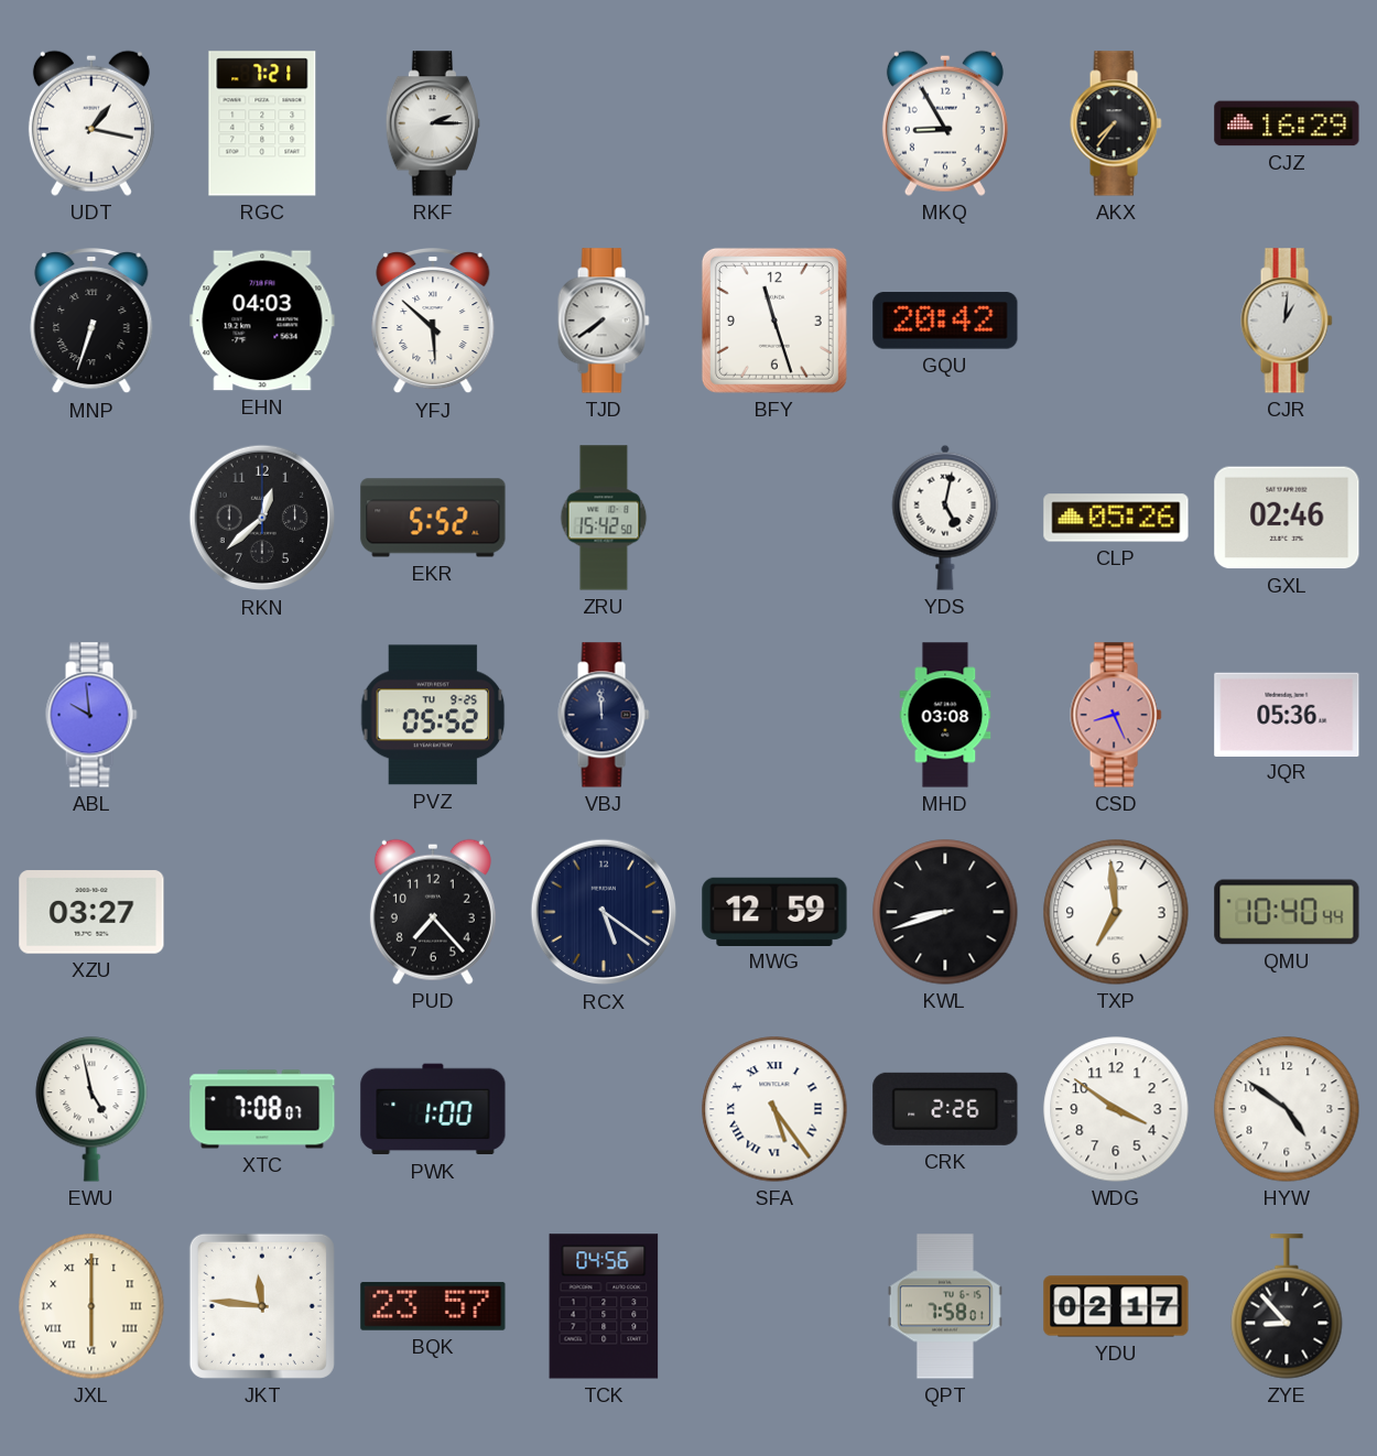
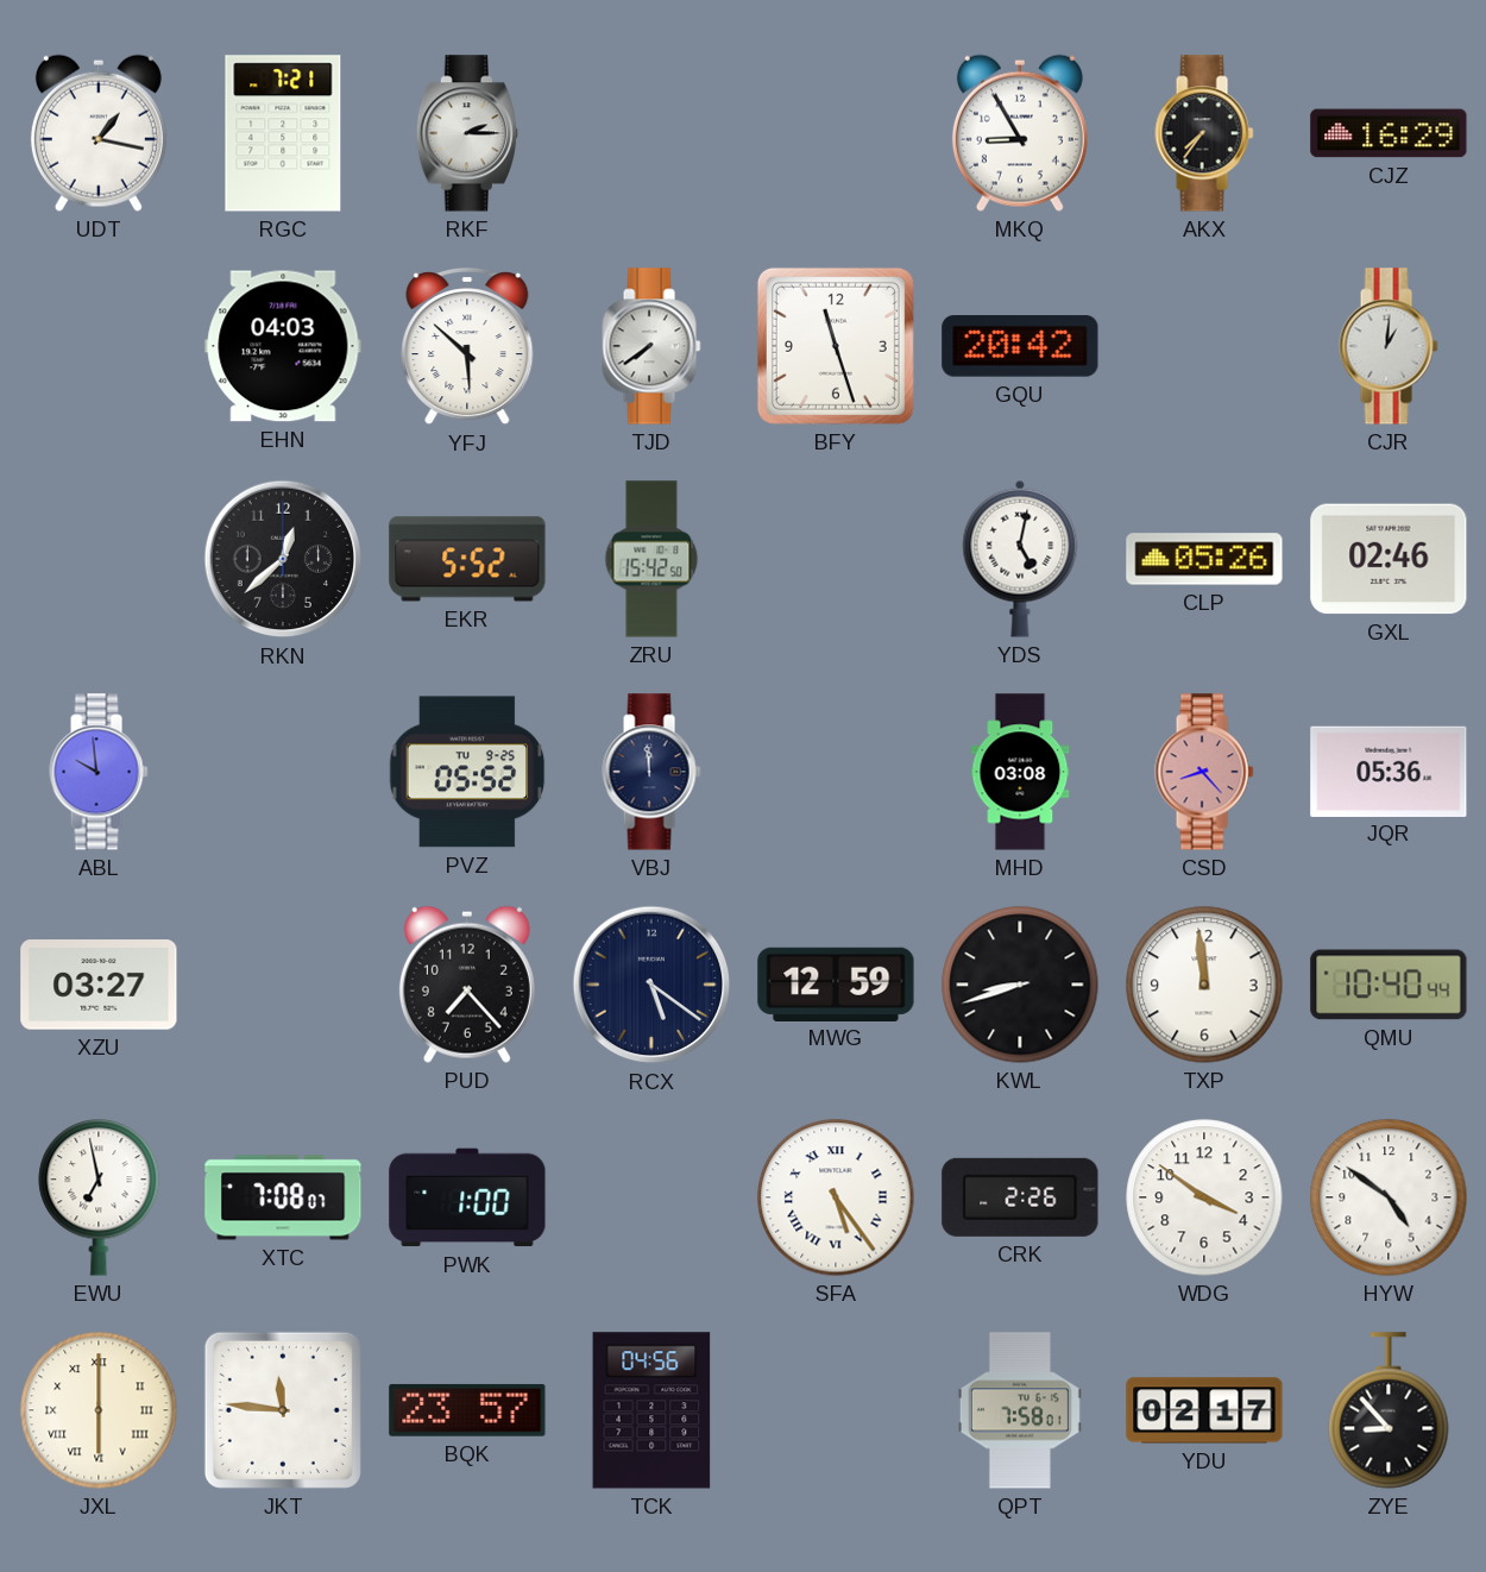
MNP: 6:33 -> none (91, 322)
CSD: 8:26 -> 8:23 (1204, 772)
TXP: 6:59 -> 11:59 (1204, 985)
EWU: 4:58 -> 6:58 (99, 1197)
